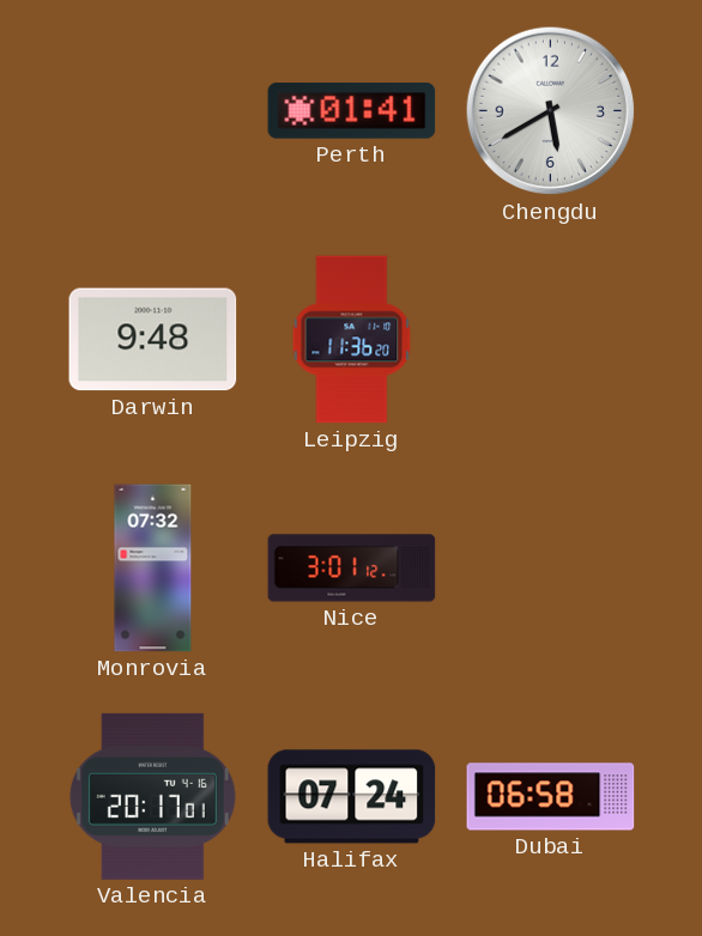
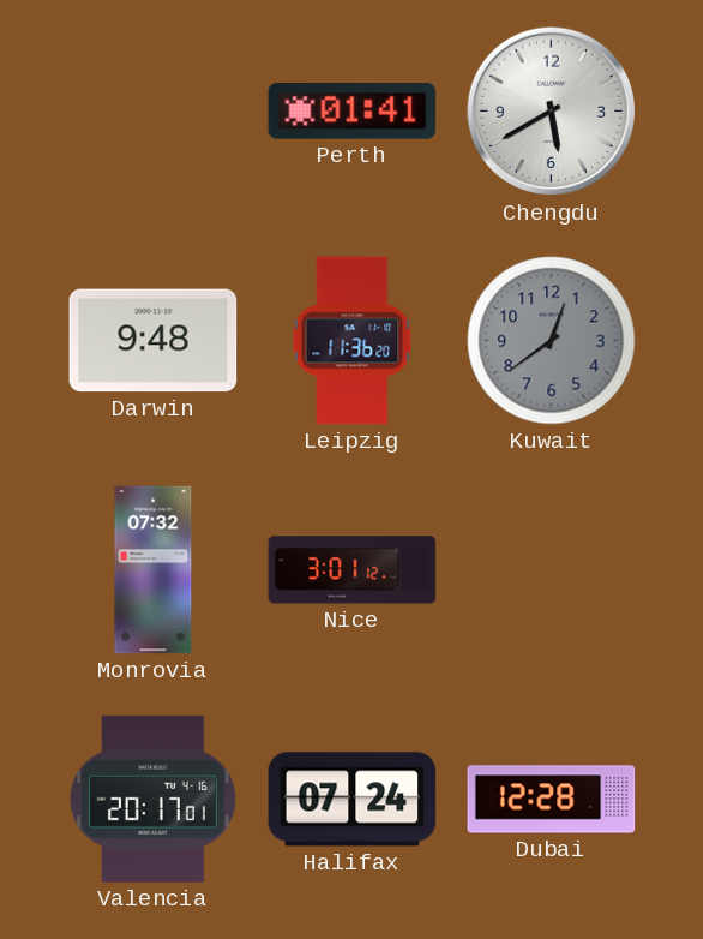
Kuwait: none -> 12:39 (552, 341)
Dubai: 06:58 -> 12:28 (552, 800)
